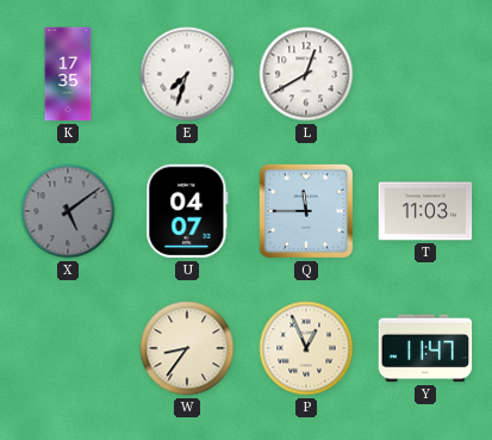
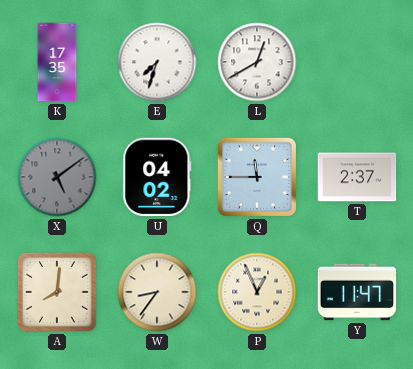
U: 04:07 -> 04:02 (157, 177)
T: 11:03 -> 2:37 (357, 177)
A: none -> 8:01 (57, 292)
